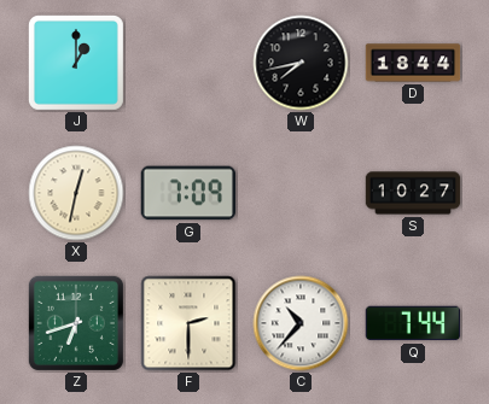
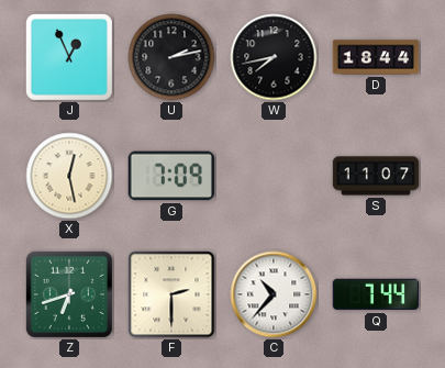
J: 1:00 -> 12:56 (69, 57)
U: none -> 2:13 (171, 57)
X: 12:32 -> 12:28 (69, 176)
S: 10:27 -> 11:07 (376, 176)
